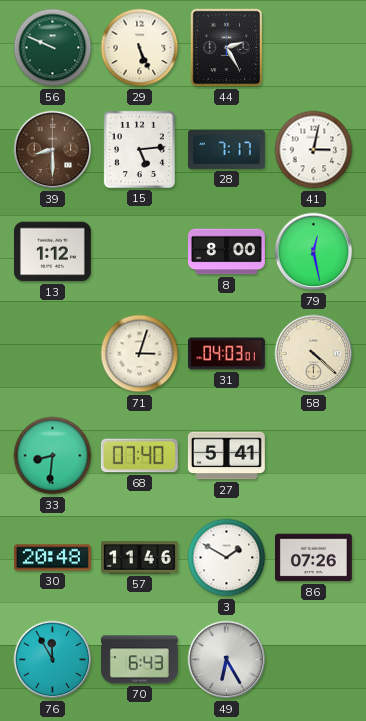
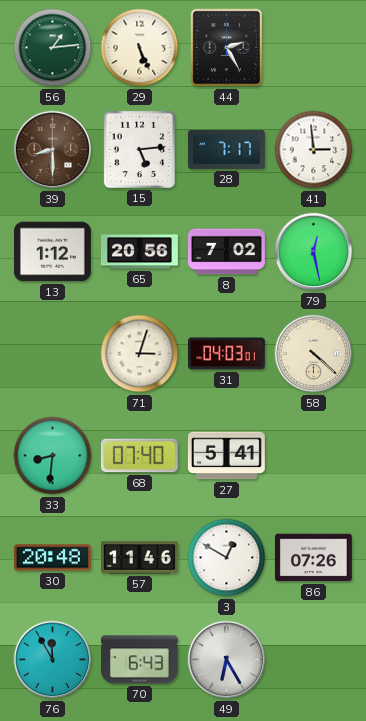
56: 9:49 -> 1:14 (53, 48)
41: 3:02 -> 2:59 (314, 150)
65: none -> 20:56 (140, 252)
8: 8:00 -> 7:02 (227, 252)
3: 1:50 -> 12:50 (227, 558)
